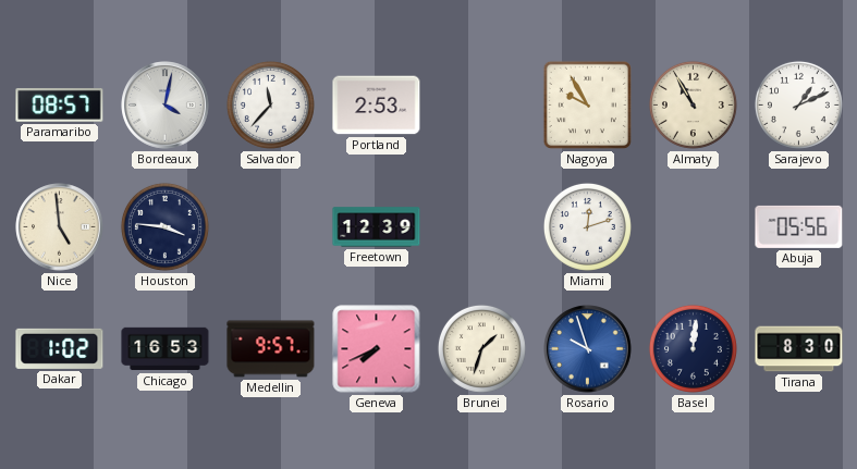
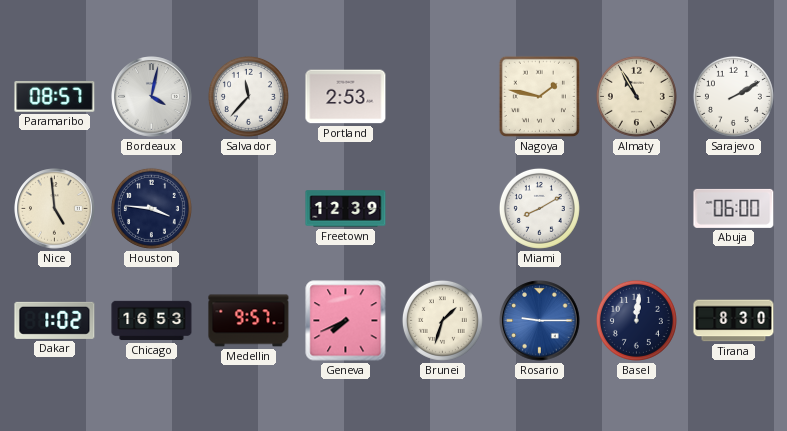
Nagoya: 9:55 -> 1:47 (539, 96)
Sarajevo: 1:11 -> 2:10 (733, 96)
Miami: 12:12 -> 8:10 (539, 208)
Abuja: 05:56 -> 06:00 (734, 208)
Rosario: 9:57 -> 9:15 (540, 321)
